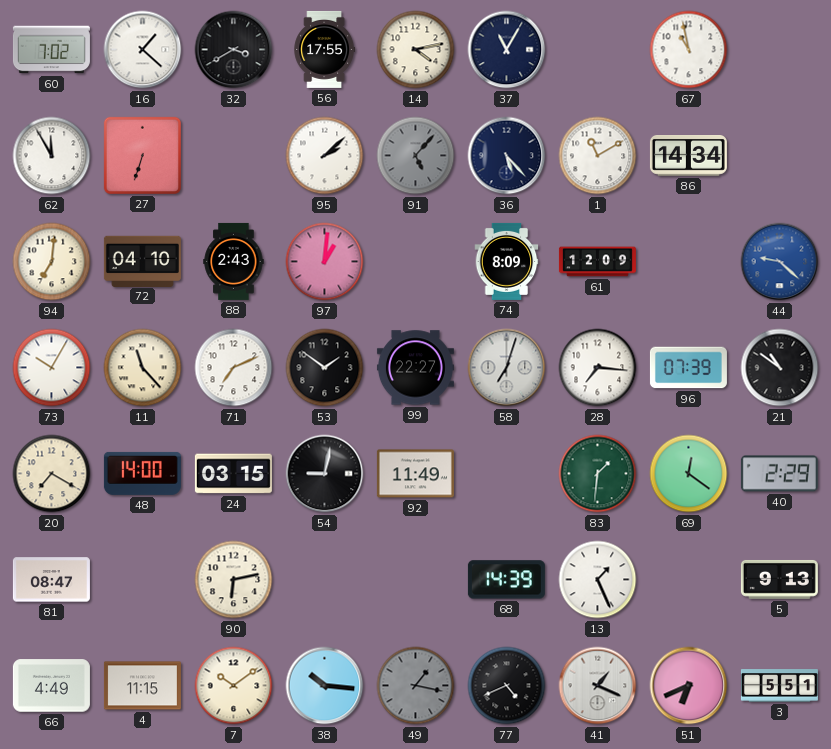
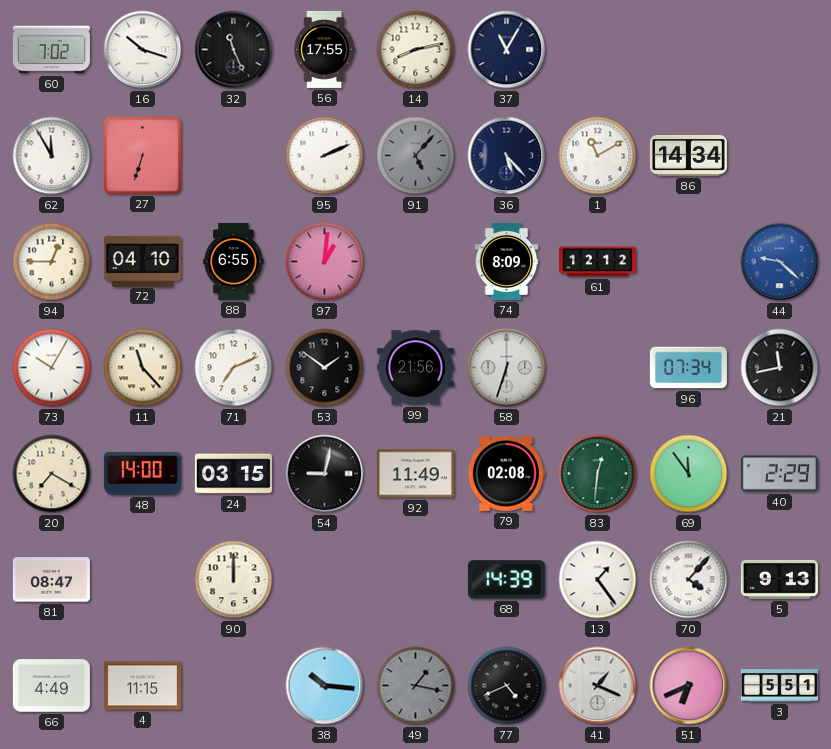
16: 1:22 -> 10:18 (143, 50)
32: 3:40 -> 11:26 (234, 50)
14: 4:13 -> 8:13 (416, 50)
67: 10:58 -> none (689, 50)
95: 2:08 -> 2:11 (325, 156)
94: 7:01 -> 12:45 (52, 262)
88: 2:43 -> 6:55 (234, 261)
61: 12:09 -> 12:12 (597, 262)
99: 22:27 -> 21:56 (415, 368)
58: 7:03 -> 6:33 (507, 368)
28: 7:16 -> none (598, 368)
96: 07:39 -> 07:34 (688, 368)
21: 10:51 -> 11:43 (780, 368)
79: none -> 02:08 (506, 474)
83: 1:31 -> 12:31 (598, 474)
69: 12:21 -> 11:54 (689, 474)
90: 6:13 -> 12:00 (234, 580)
13: 1:26 -> 1:24 (598, 580)
70: none -> 4:07 (689, 580)
7: 10:09 -> none (234, 686)
